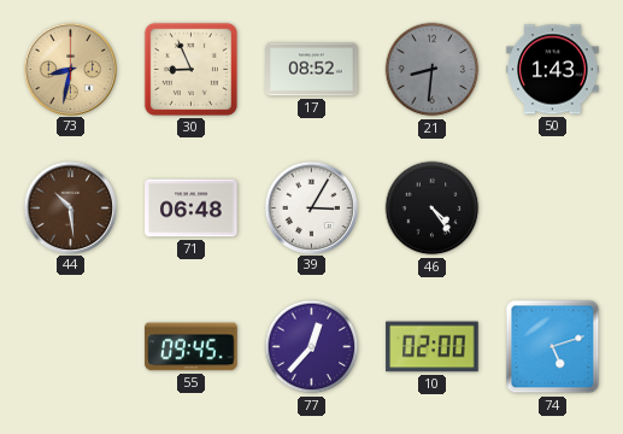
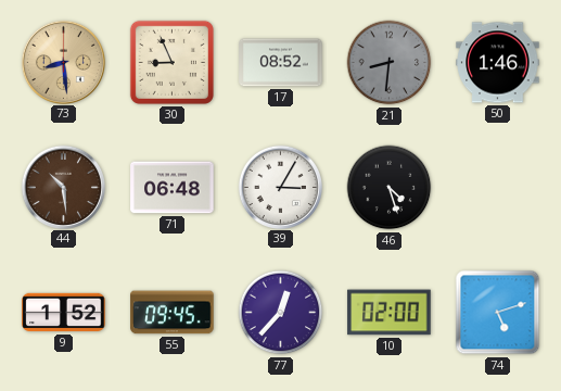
73: 8:32 -> 8:29 (63, 62)
50: 1:43 -> 1:46 (498, 63)
46: 4:24 -> 4:27 (390, 188)
9: none -> 1:52 (64, 313)
